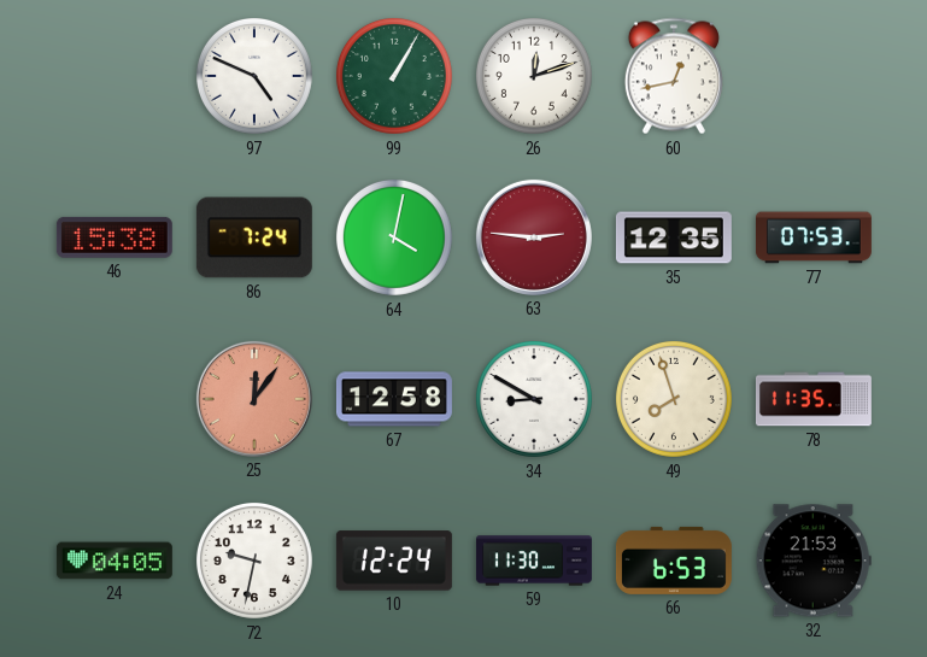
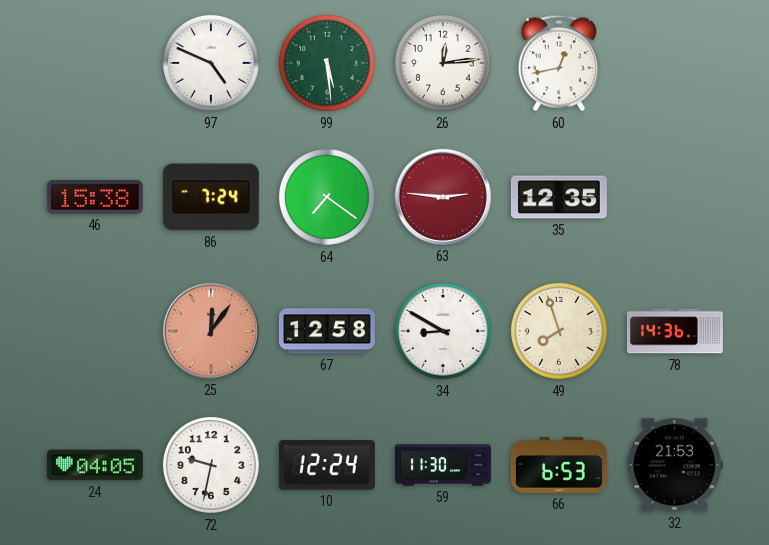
99: 1:05 -> 5:29 (327, 63)
26: 12:12 -> 12:14 (443, 63)
64: 4:02 -> 7:21 (327, 197)
77: 07:53 -> none (814, 237)
78: 11:35 -> 14:36 (675, 331)
